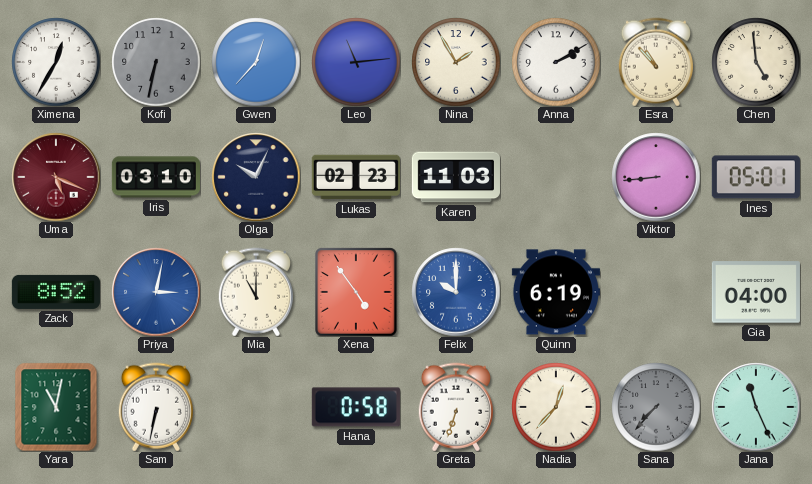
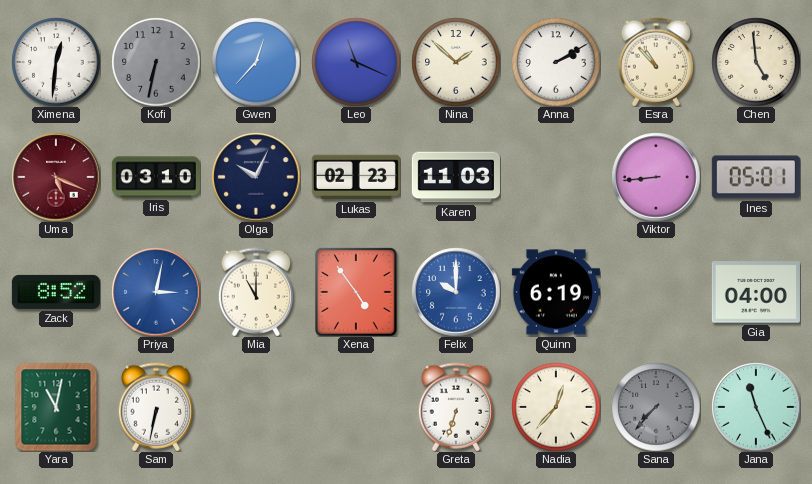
Ximena: 12:35 -> 12:31 (56, 62)
Leo: 11:14 -> 11:19 (356, 62)
Nina: 1:55 -> 1:52 (456, 62)
Hana: 0:58 -> none (356, 407)
